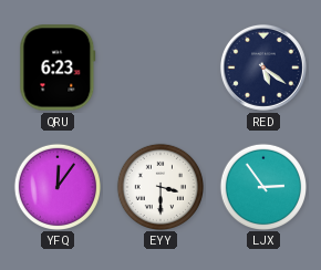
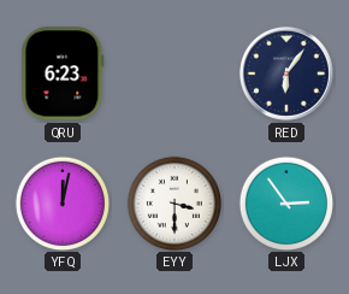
RED: 5:21 -> 6:06 (286, 73)
YFQ: 12:06 -> 12:02 (61, 202)
